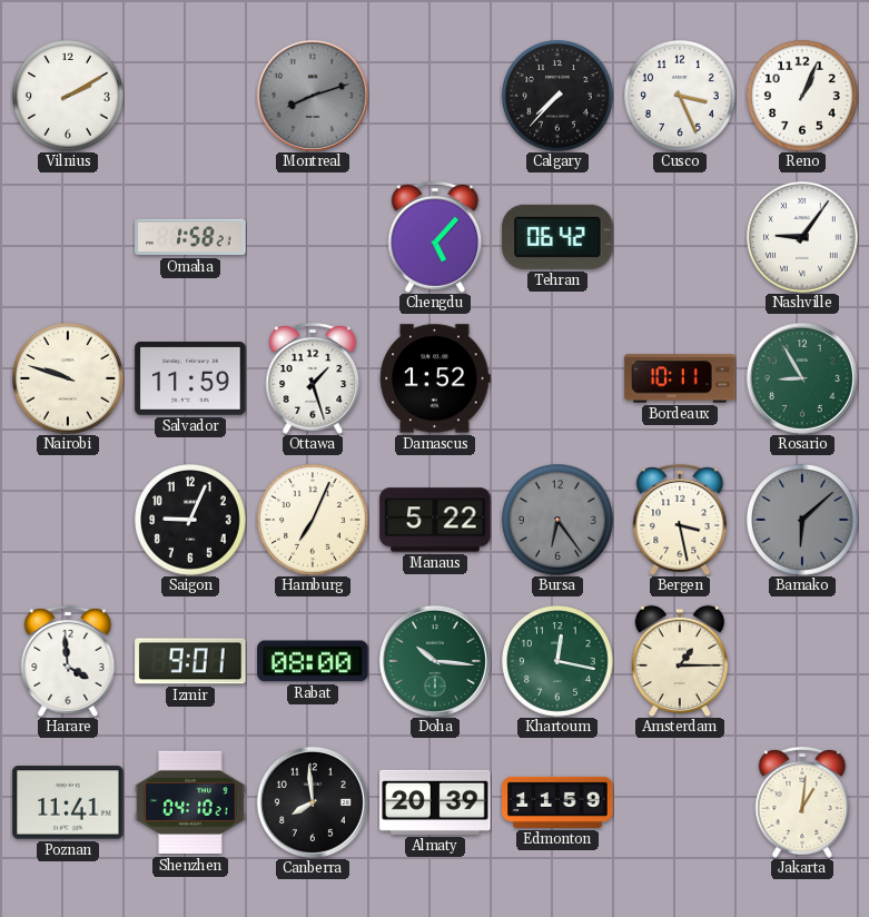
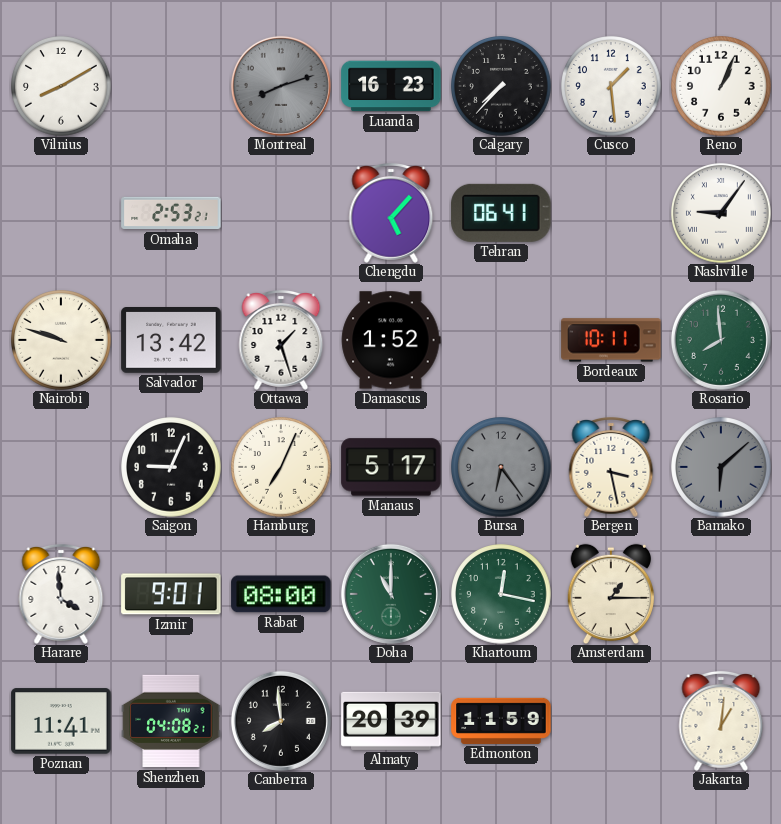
Vilnius: 2:10 -> 8:10 (61, 86)
Luanda: none -> 16:23 (391, 86)
Cusco: 3:26 -> 1:29 (611, 86)
Omaha: 1:58 -> 2:53 (171, 213)
Tehran: 06:42 -> 06:41 (501, 213)
Salvador: 11:59 -> 13:42 (171, 341)
Rosario: 8:55 -> 7:59 (721, 340)
Manaus: 5:22 -> 5:17 (391, 467)
Doha: 10:16 -> 11:00 (391, 594)
Shenzhen: 04:10 -> 04:08 (171, 721)
